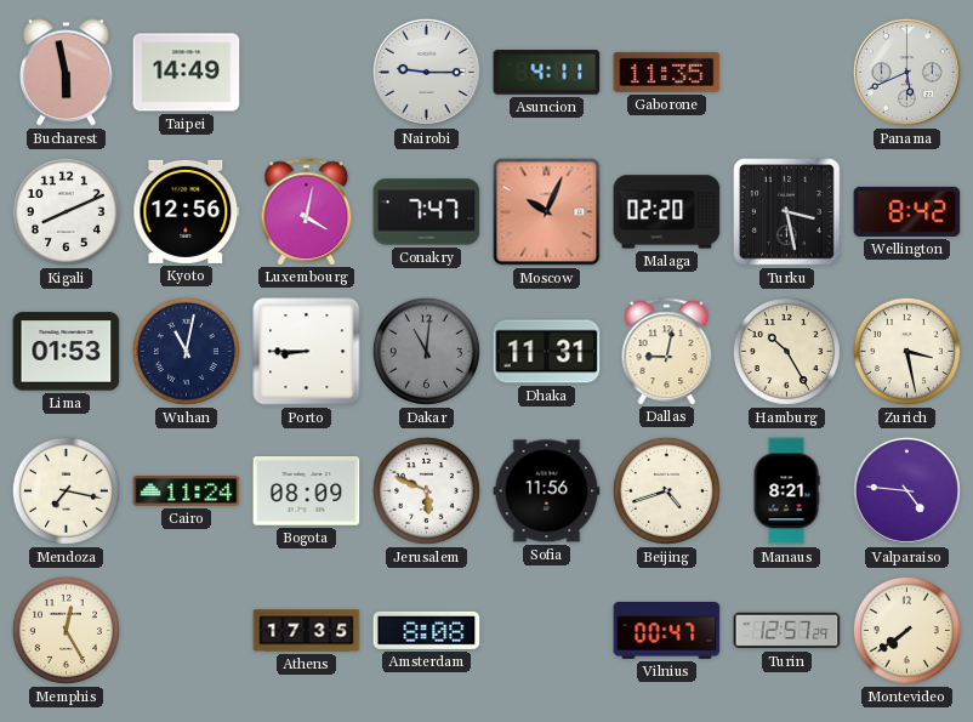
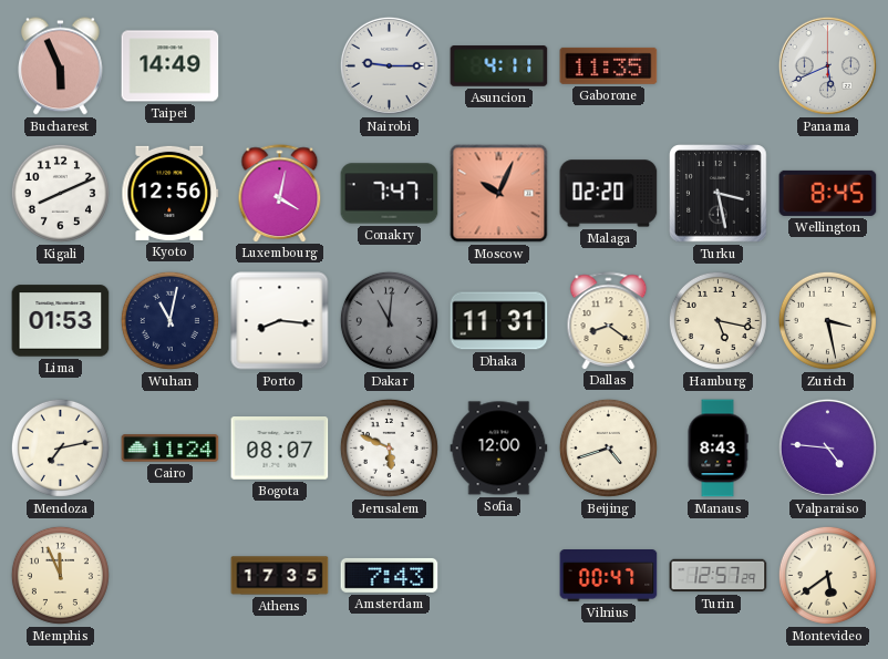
Bucharest: 5:58 -> 5:56 (61, 66)
Wellington: 8:42 -> 8:45 (828, 193)
Porto: 8:45 -> 8:16 (280, 321)
Dallas: 9:02 -> 8:21 (609, 320)
Hamburg: 10:25 -> 5:17 (717, 320)
Mendoza: 7:17 -> 7:13 (60, 447)
Bogota: 08:09 -> 08:07 (280, 449)
Sofia: 11:56 -> 12:00 (499, 449)
Manaus: 8:21 -> 8:43 (717, 449)
Memphis: 12:25 -> 11:56 (60, 575)
Amsterdam: 8:08 -> 7:43 (390, 575)
Montevideo: 7:39 -> 5:39 (827, 575)
